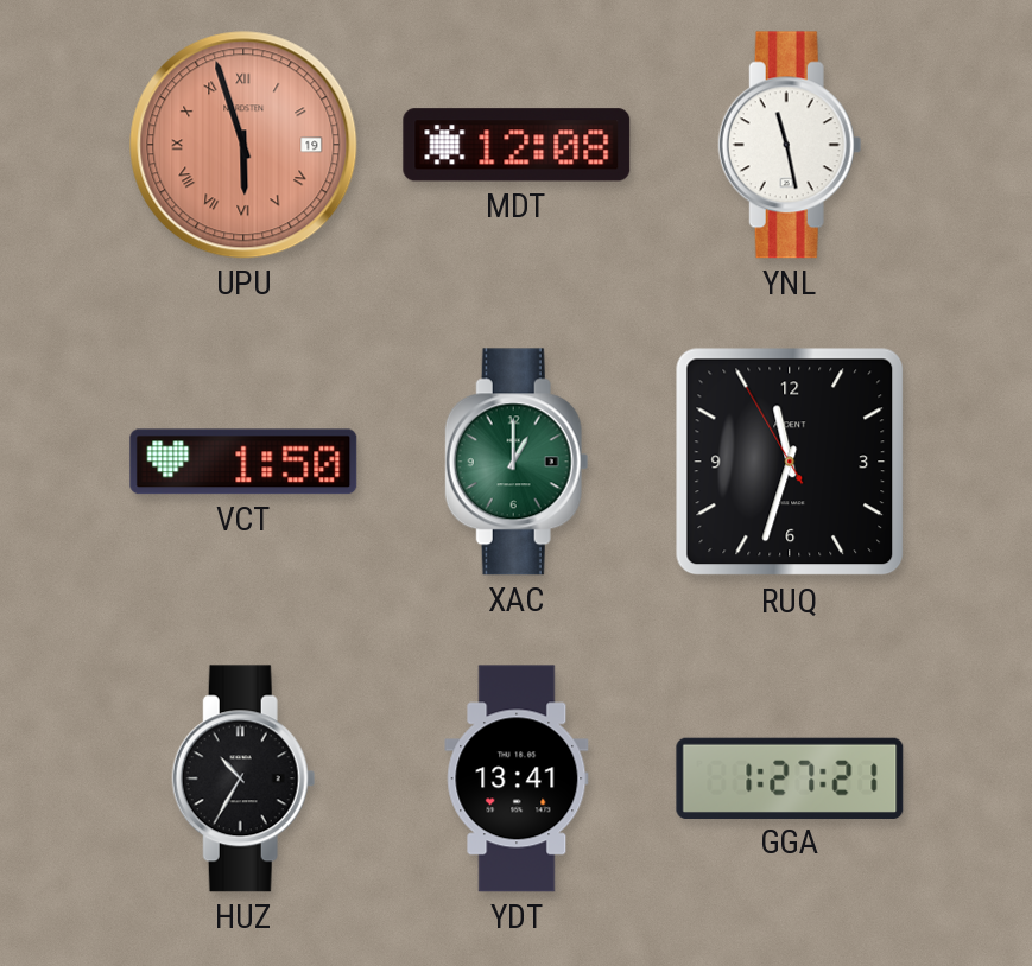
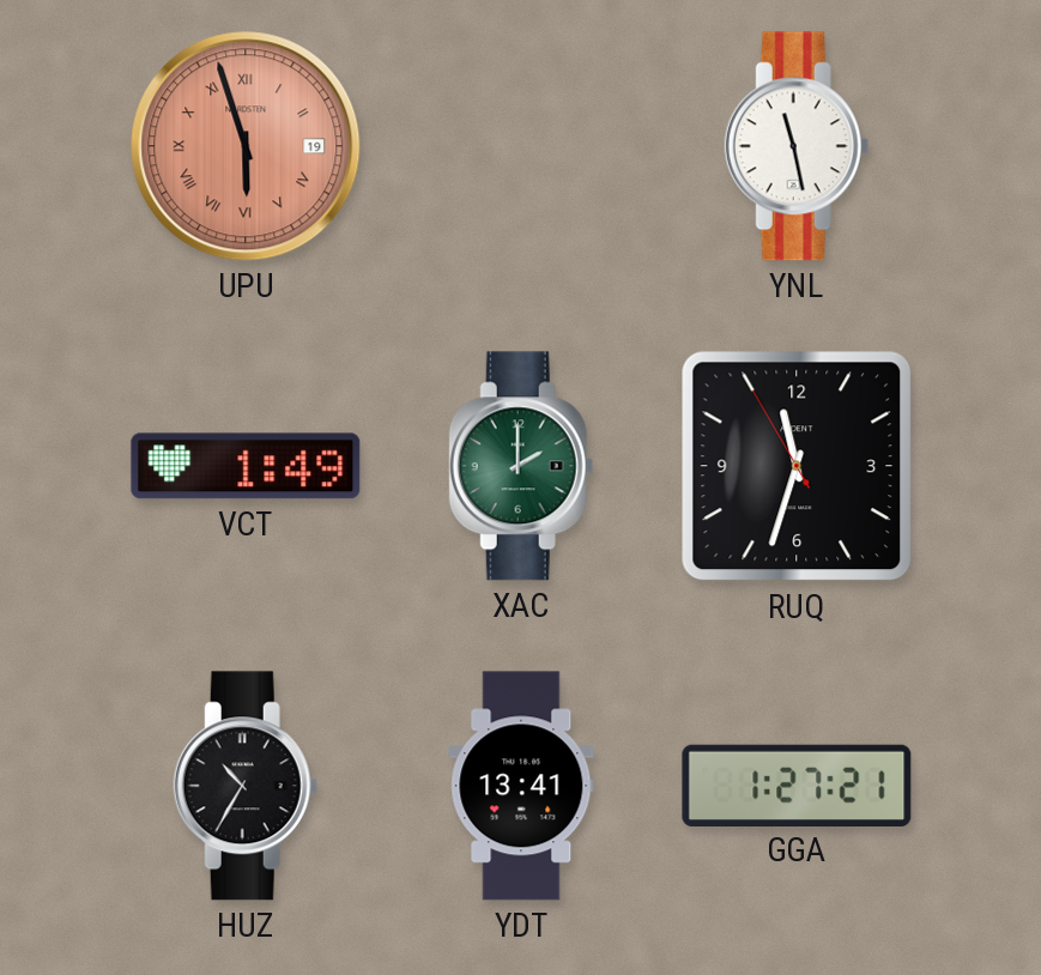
MDT: 12:08 -> none (517, 145)
VCT: 1:50 -> 1:49 (246, 466)
XAC: 1:00 -> 2:00 (521, 466)
